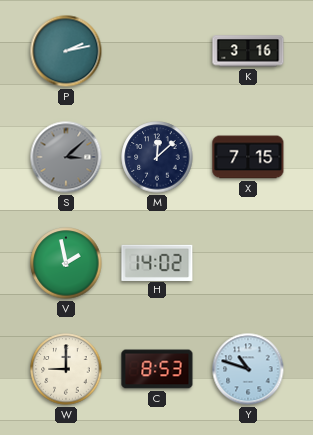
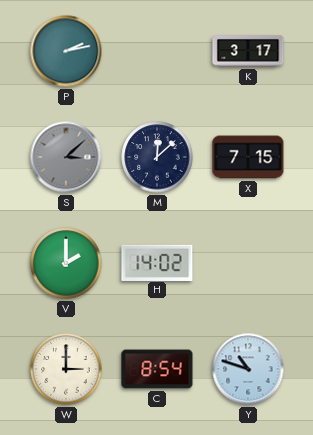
K: 3:16 -> 3:17 (248, 51)
V: 1:58 -> 2:00 (66, 263)
W: 9:00 -> 3:00 (66, 369)
C: 8:53 -> 8:54 (157, 369)
